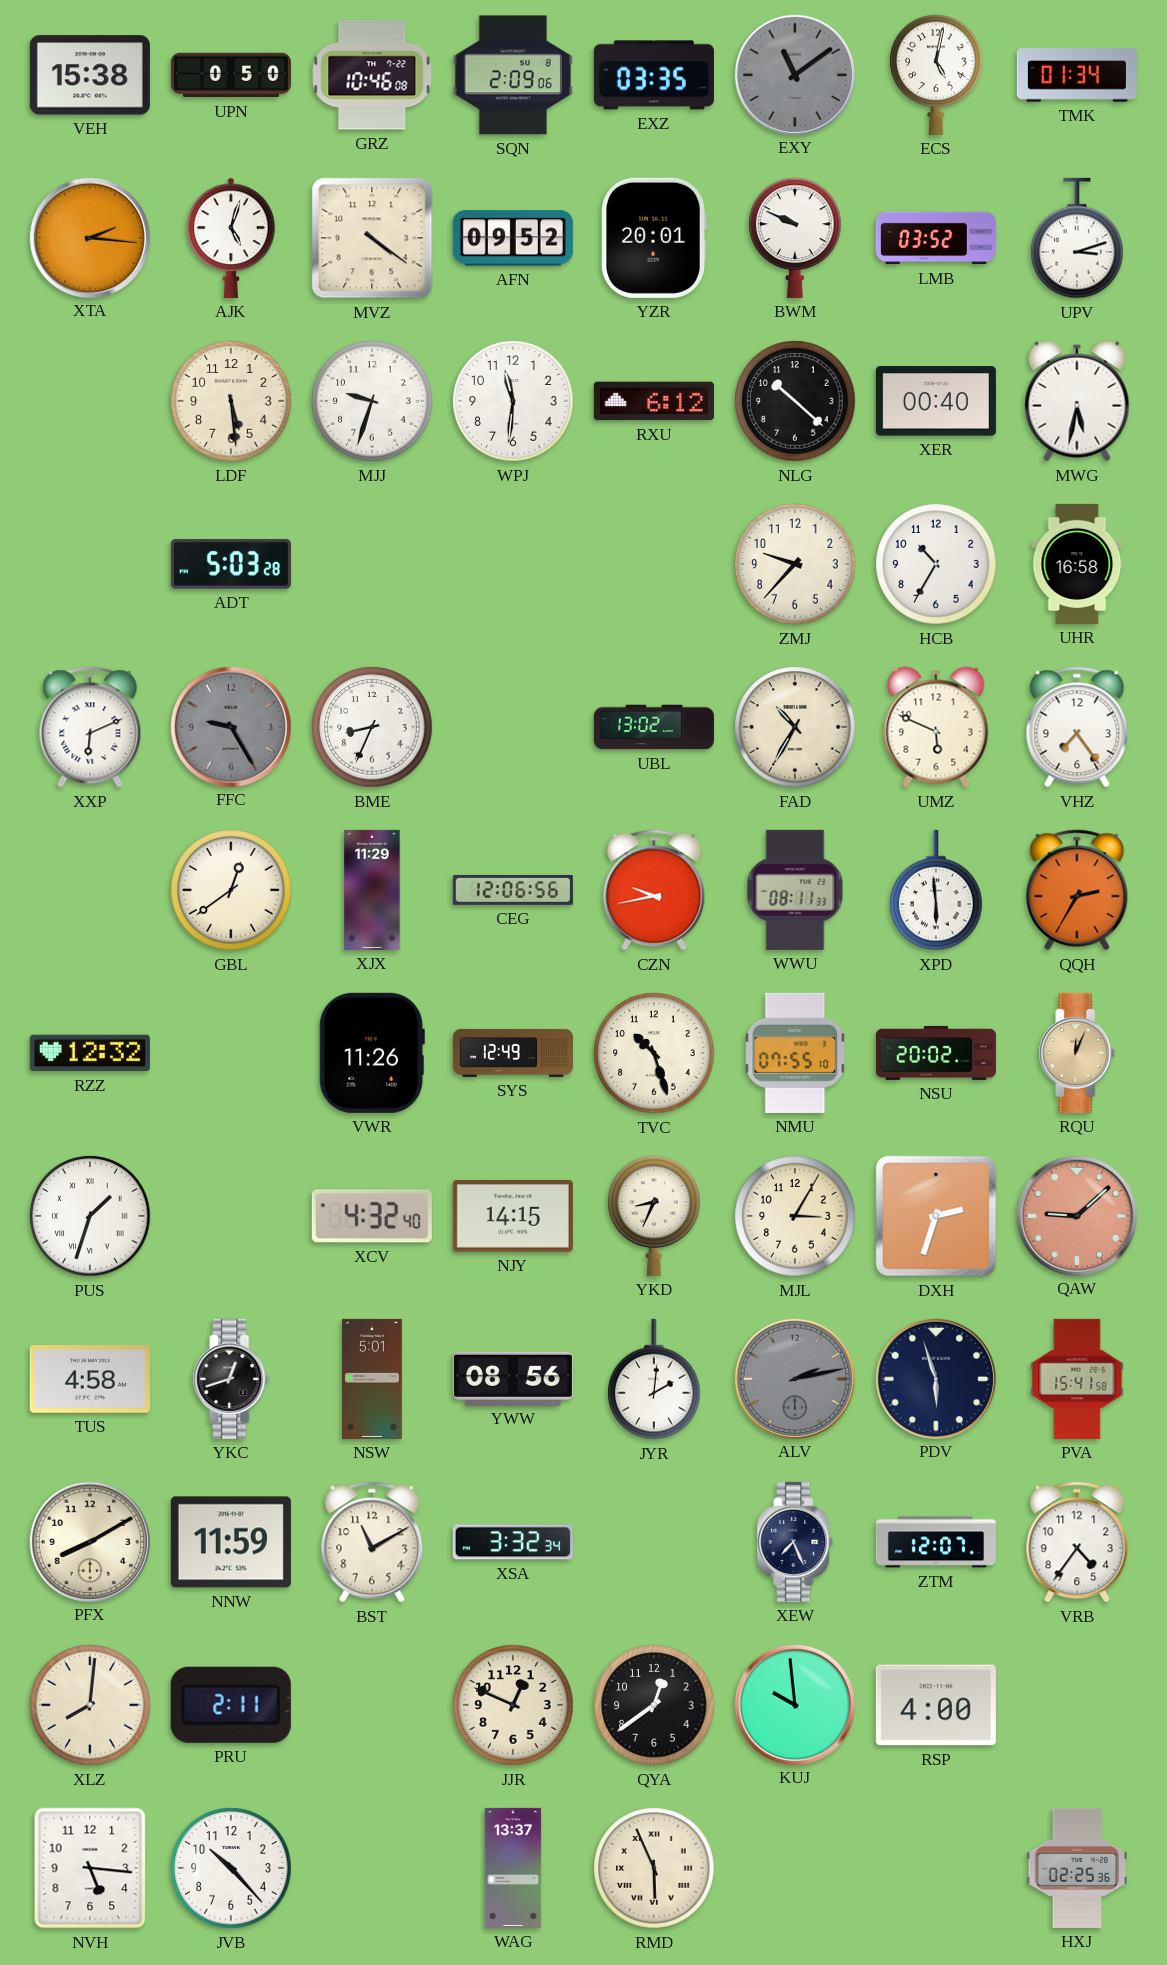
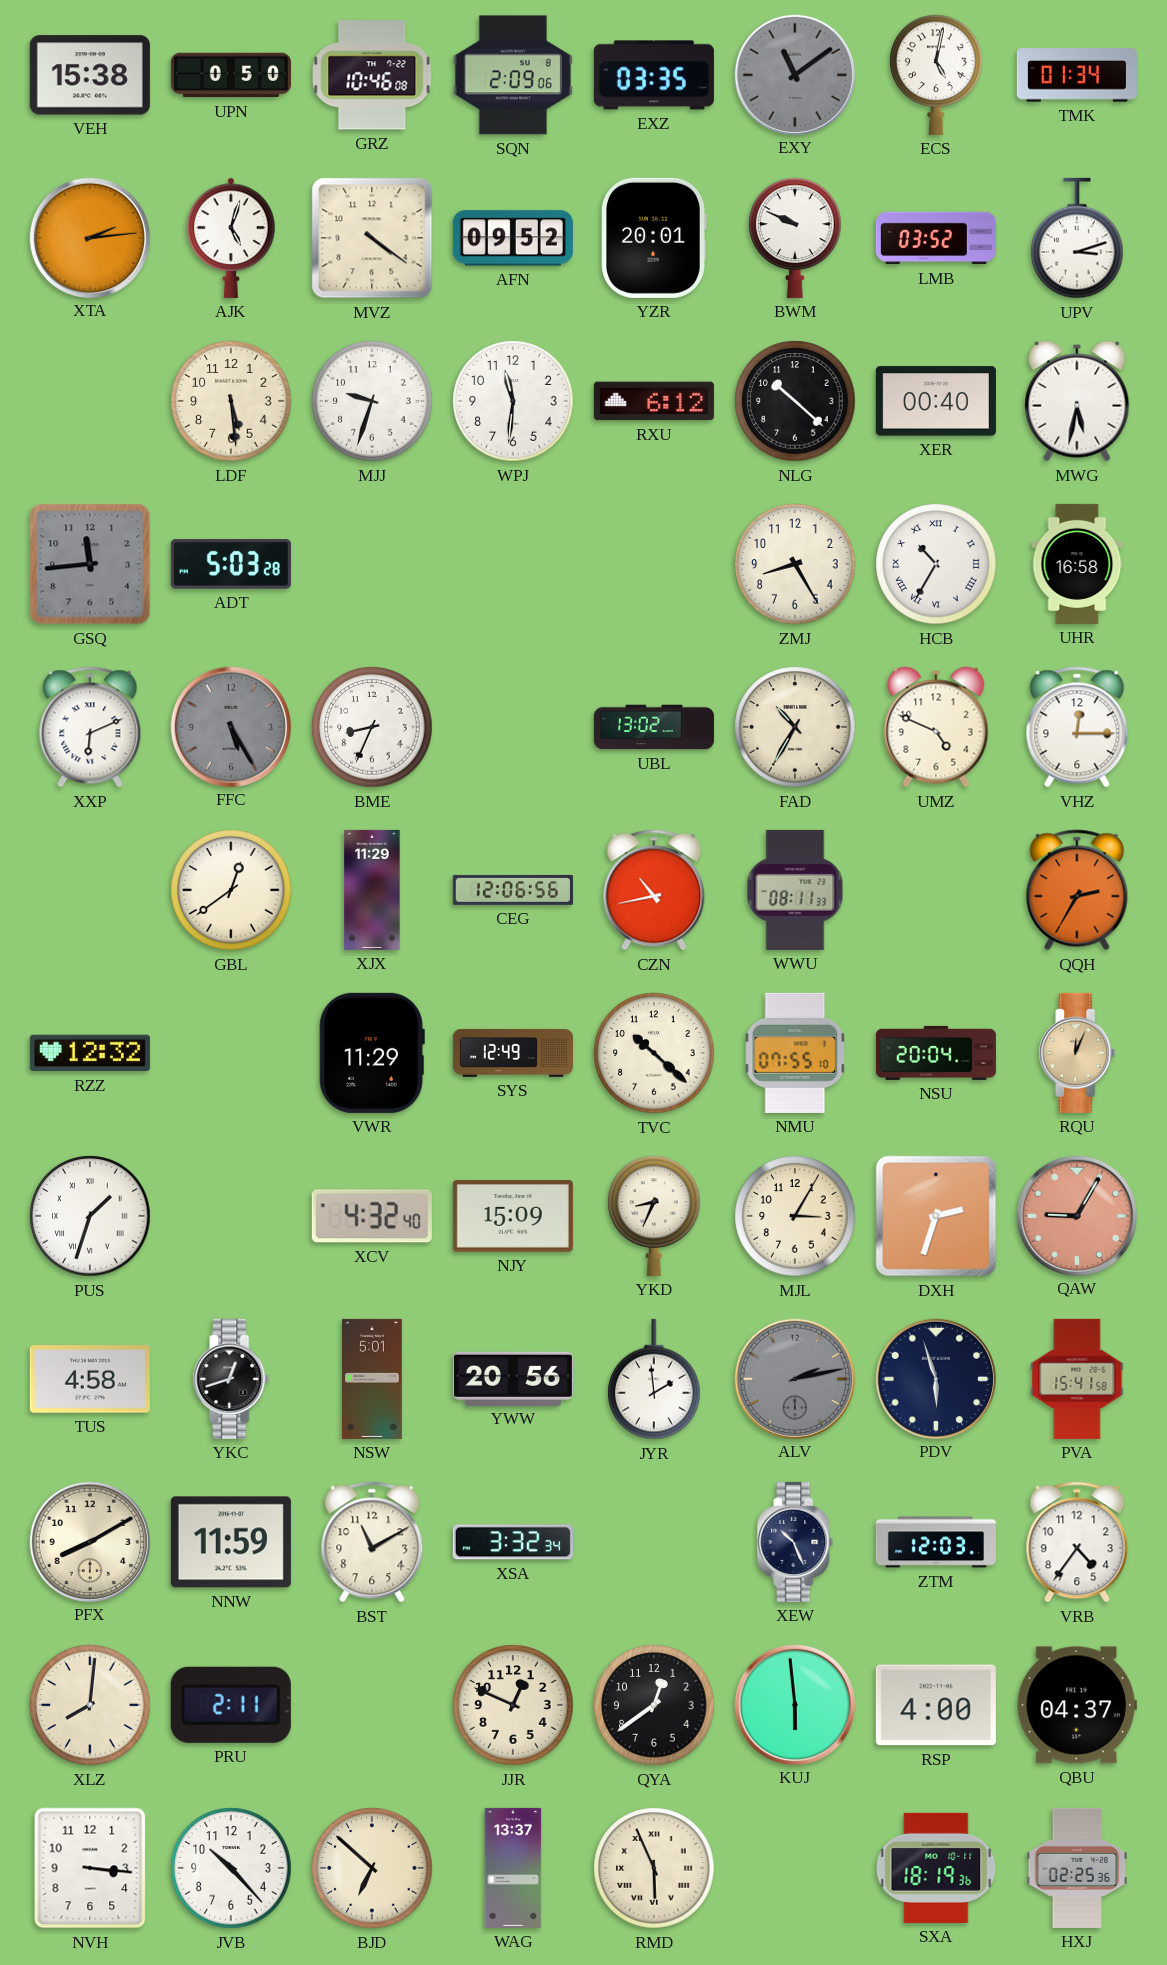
XTA: 2:16 -> 2:14 (89, 237)
GSQ: none -> 11:44 (90, 564)
ZMJ: 9:37 -> 8:25 (795, 564)
HCB numerals: Arabic -> Roman (936, 564)
FFC: 9:25 -> 5:25 (230, 726)
UMZ: 5:49 -> 4:49 (936, 727)
VHZ: 7:24 -> 12:15 (1077, 727)
CZN: 9:43 -> 10:43 (654, 890)
XPD: 5:59 -> none (936, 890)
VWR: 11:26 -> 11:29 (372, 1053)
TVC: 10:27 -> 10:22 (654, 1053)
NSU: 20:02 -> 20:04 (936, 1053)
NJY: 14:15 -> 15:09 (513, 1217)
QAW: 9:08 -> 9:05 (1076, 1215)
YWW: 08:56 -> 20:56 (513, 1378)
JYR: 2:01 -> 1:59 (654, 1379)
XEW: 7:26 -> 10:26 (795, 1542)
ZTM: 12:07 -> 12:03 (936, 1542)
KUJ: 9:59 -> 5:59 (794, 1704)
QBU: none -> 04:37 (1077, 1705)
NVH: 5:16 -> 3:16 (90, 1868)
BJD: none -> 6:52 (372, 1868)
SXA: none -> 18:19 (936, 1868)
